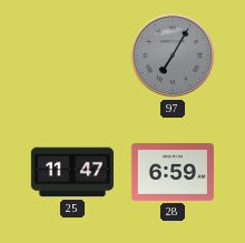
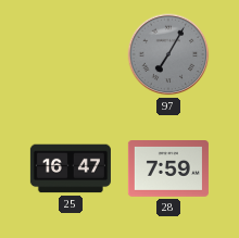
25: 11:47 -> 16:47 (71, 168)
28: 6:59 -> 7:59 (168, 170)
